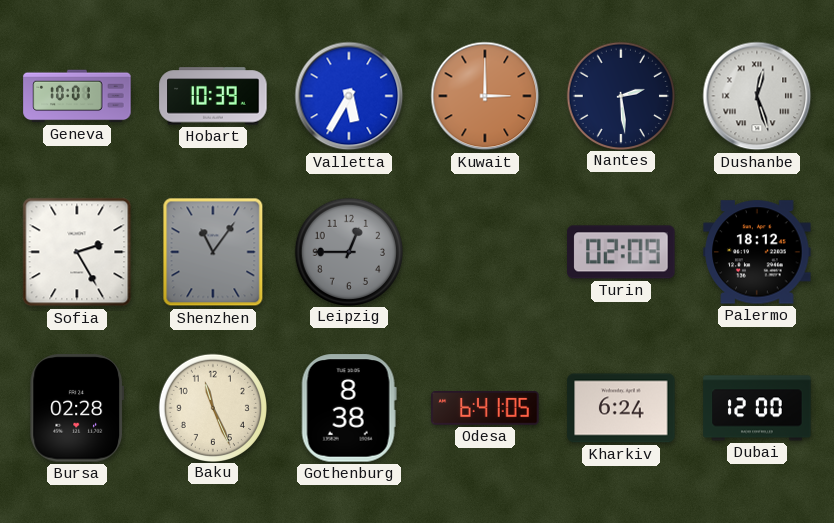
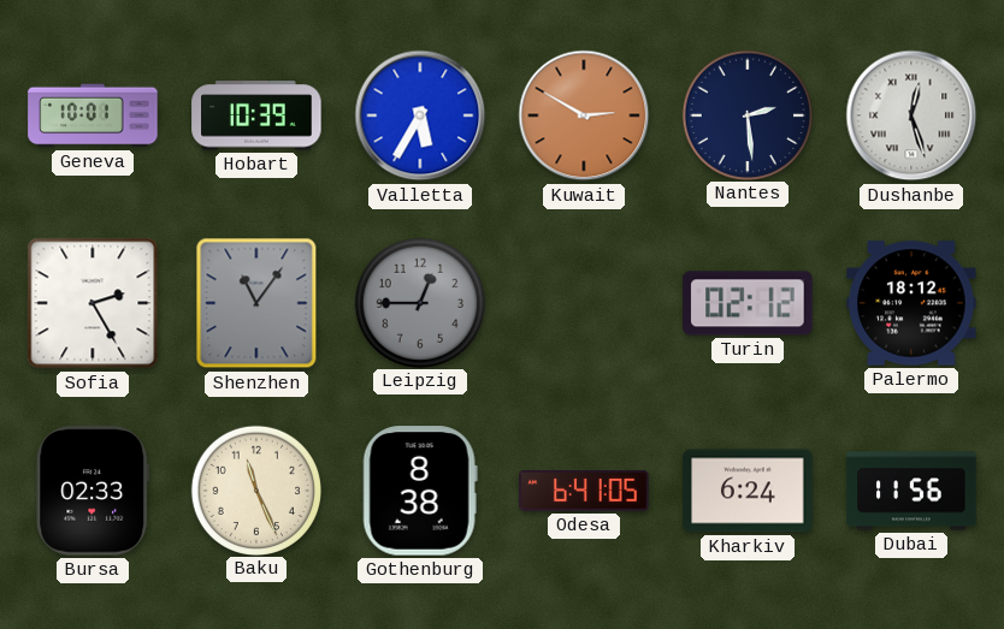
Kuwait: 3:00 -> 2:50 (584, 115)
Turin: 02:09 -> 02:12 (748, 303)
Bursa: 02:28 -> 02:33 (93, 491)
Dubai: 12:00 -> 11:56 (911, 491)
